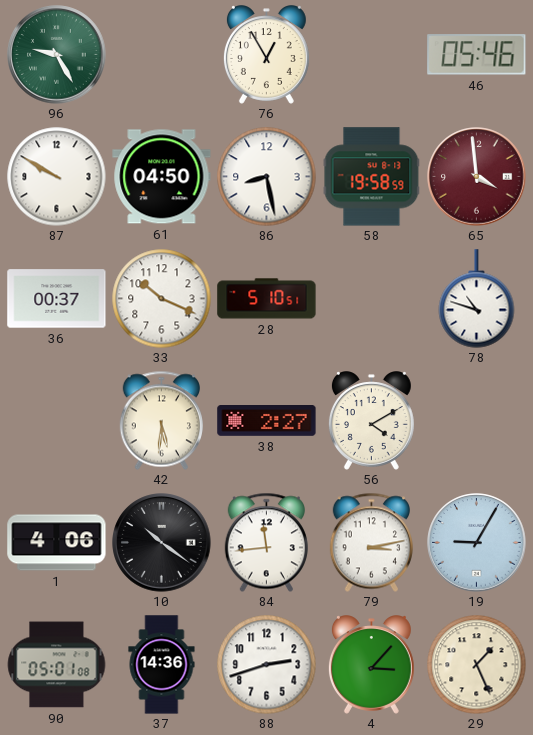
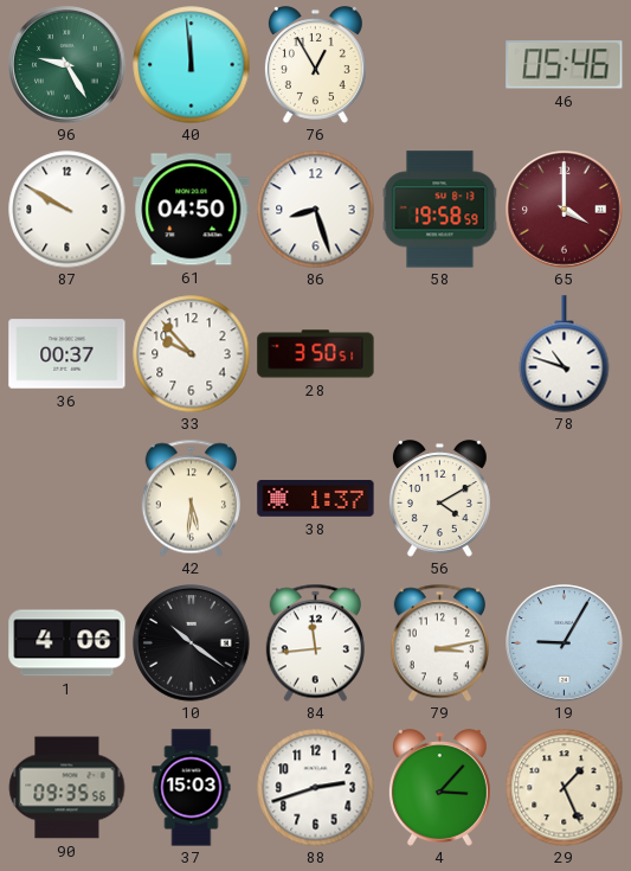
40: none -> 11:59 (192, 65)
86: 8:28 -> 8:27 (316, 210)
65: 3:59 -> 4:00 (565, 210)
33: 10:19 -> 9:53 (192, 354)
28: 5:10 -> 3:50 (316, 354)
38: 2:27 -> 1:37 (316, 499)
90: 05:01 -> 09:35 (66, 788)
37: 14:36 -> 15:03 (192, 788)
